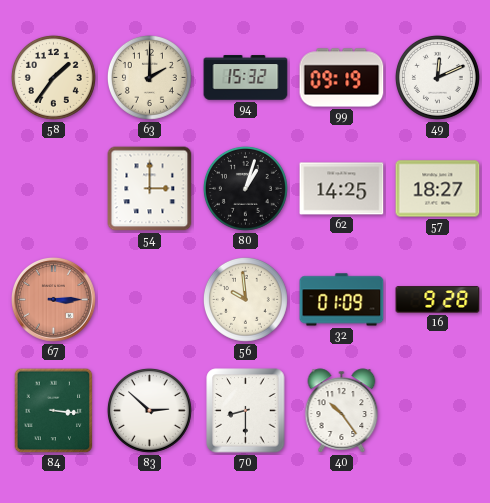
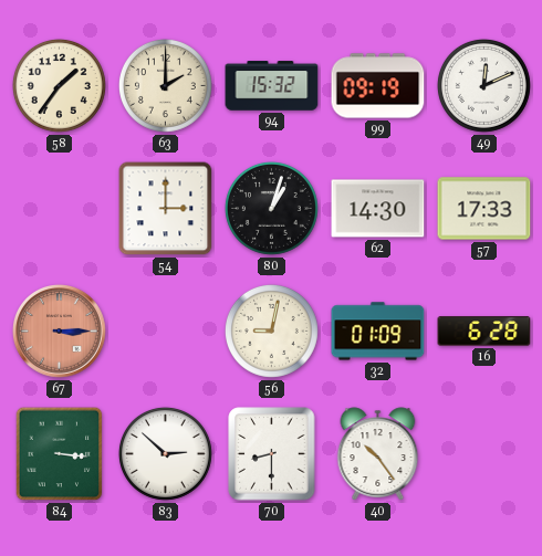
62: 14:25 -> 14:30 (378, 209)
57: 18:27 -> 17:33 (484, 209)
56: 9:59 -> 9:02 (271, 331)
16: 9:28 -> 6:28 (484, 332)
